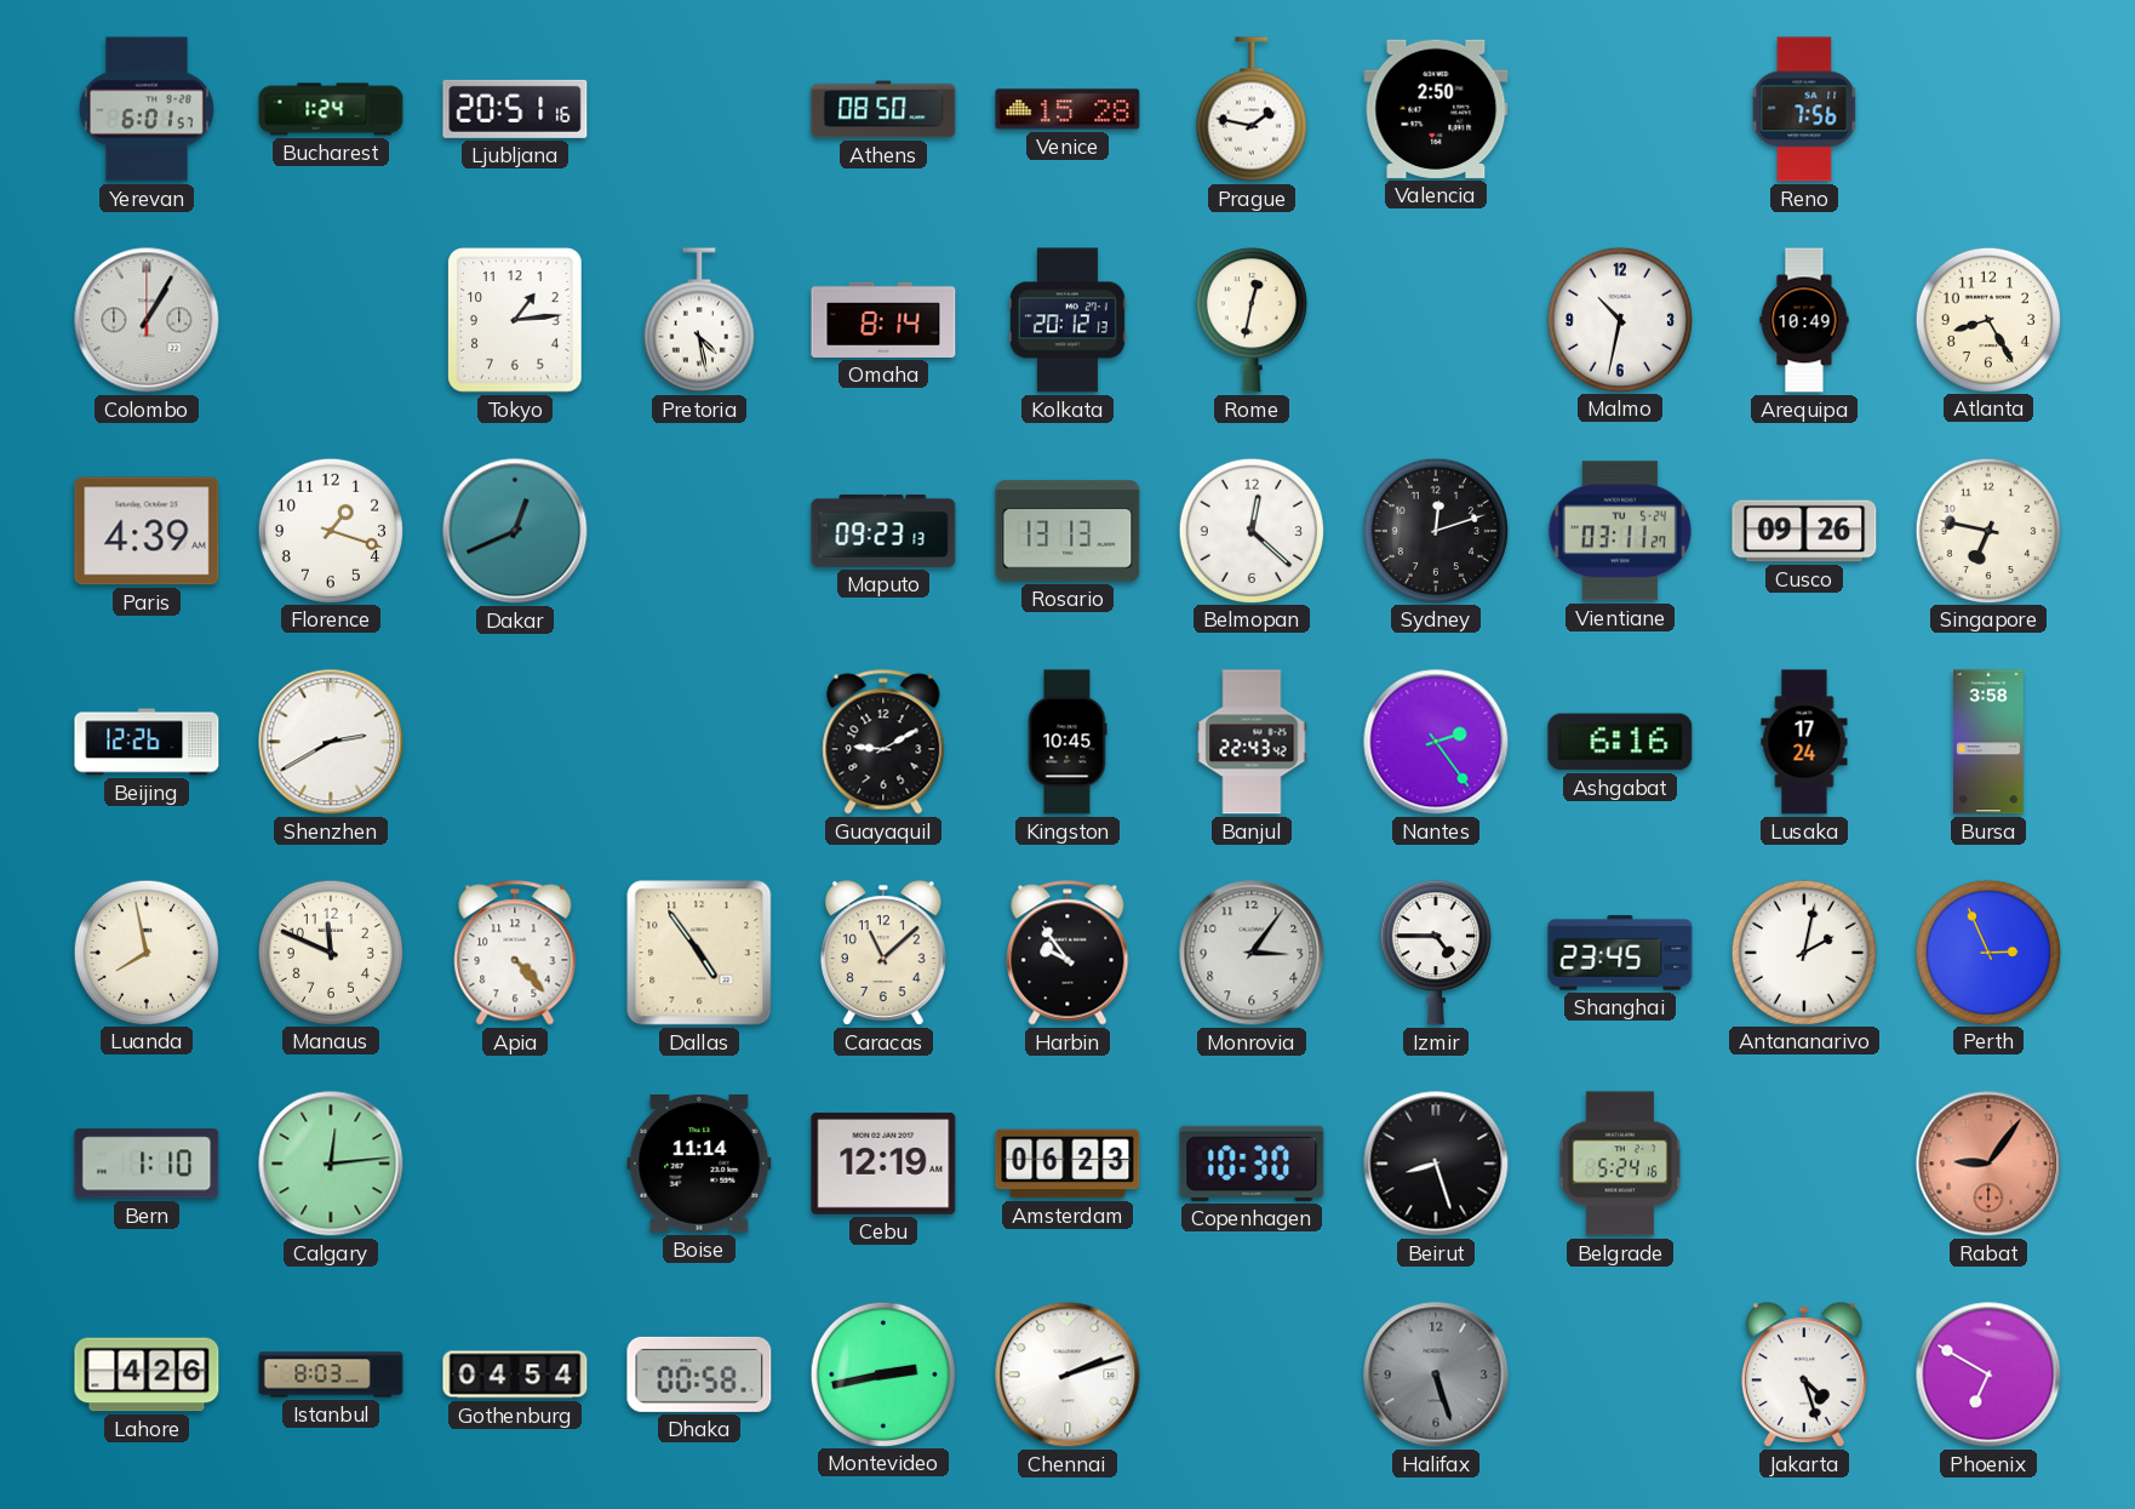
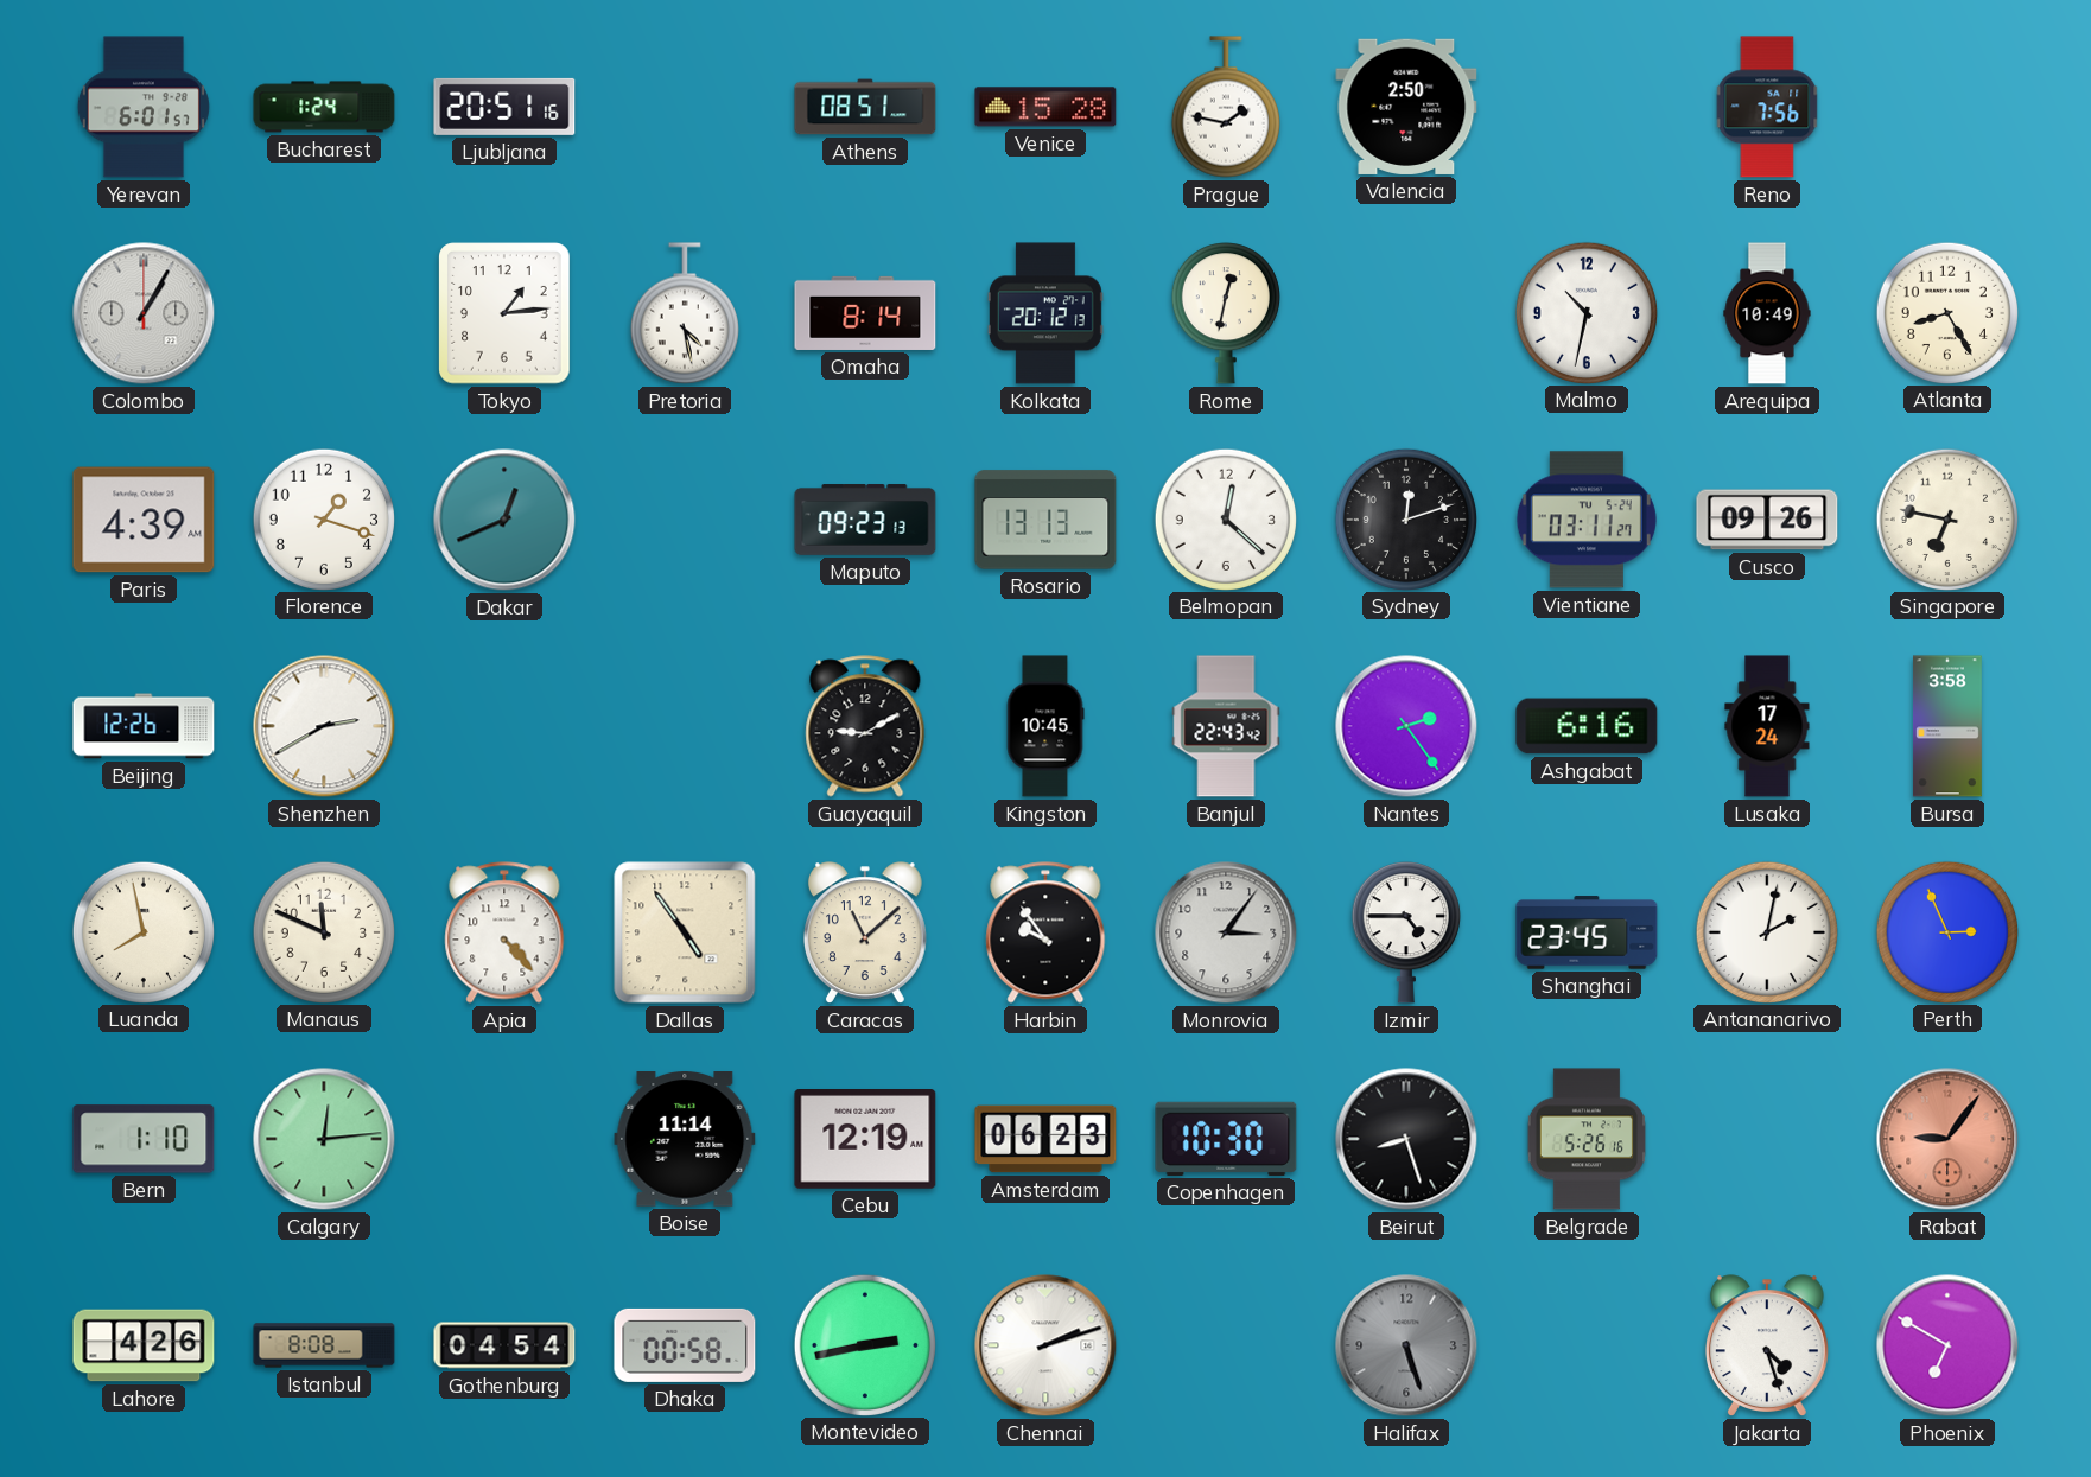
Athens: 08:50 -> 08:51 (865, 107)
Belgrade: 5:24 -> 5:26 (1587, 1139)
Istanbul: 8:03 -> 8:08 (324, 1345)
